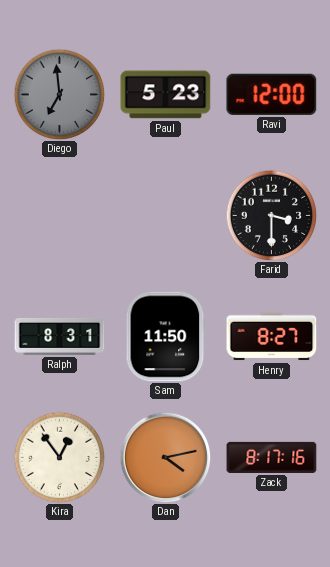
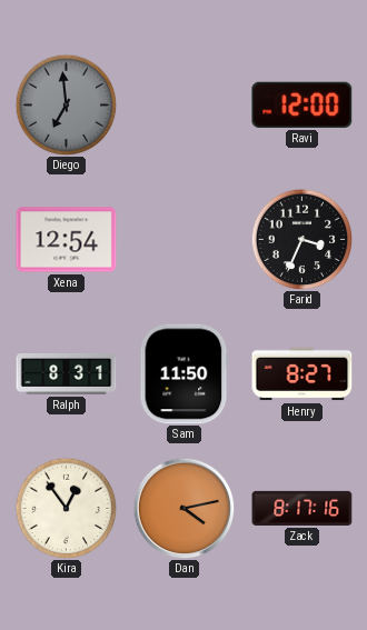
Paul: 5:23 -> none (166, 95)
Xena: none -> 12:54 (67, 240)
Farid: 3:30 -> 3:34 (301, 239)
